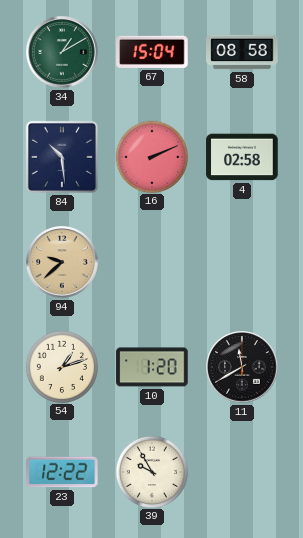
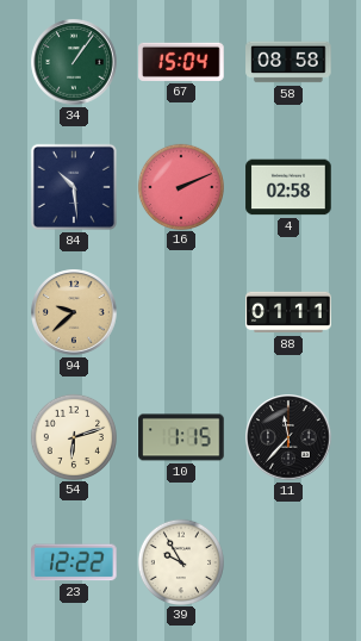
34: 1:10 -> 1:06 (74, 62)
88: none -> 01:11 (288, 312)
54: 1:12 -> 6:12 (73, 436)
10: 1:20 -> 1:15 (181, 437)
11: 11:40 -> 11:37 (288, 437)
